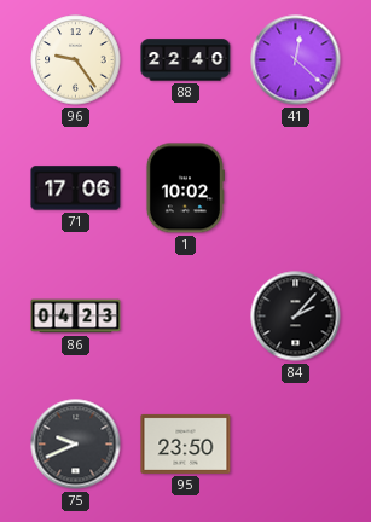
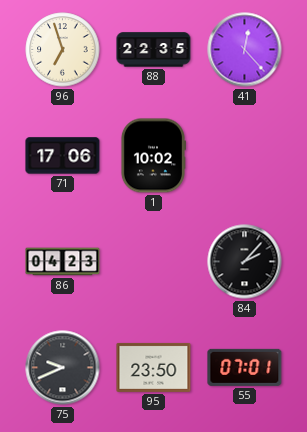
96: 9:24 -> 6:57 (63, 50)
88: 22:40 -> 22:35 (154, 50)
41: 12:22 -> 12:23 (245, 50)
55: none -> 07:01 (245, 367)
